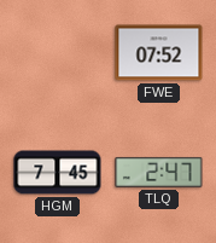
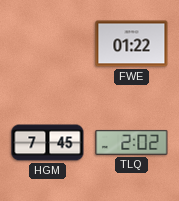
FWE: 07:52 -> 01:22 (132, 44)
TLQ: 2:47 -> 2:02 (132, 142)
